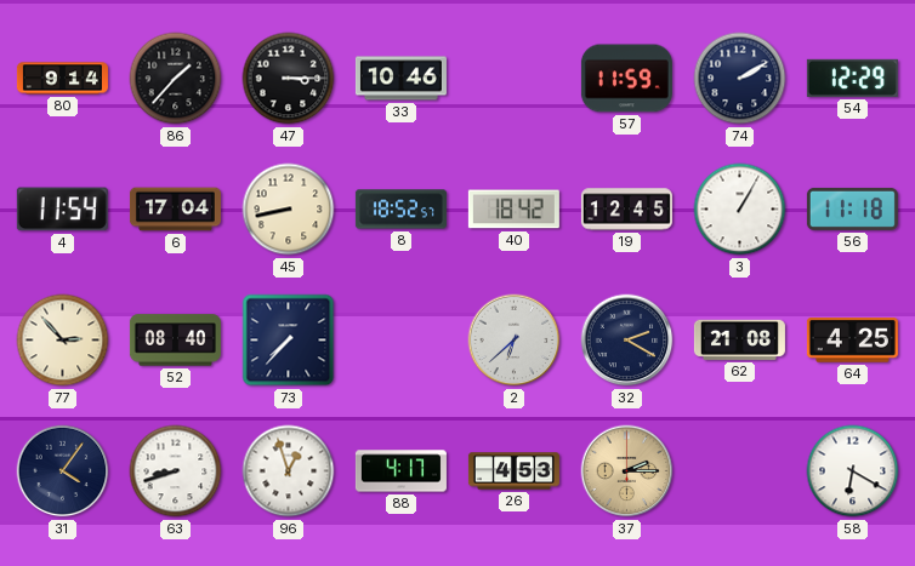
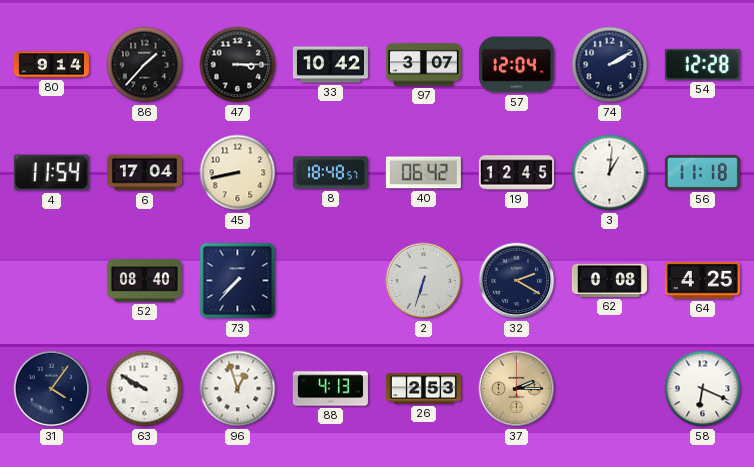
33: 10:46 -> 10:42 (330, 65)
97: none -> 3:07 (423, 65)
57: 11:59 -> 12:04 (516, 65)
54: 12:29 -> 12:28 (702, 64)
8: 18:52 -> 18:48 (330, 173)
40: 18:42 -> 06:42 (423, 173)
3: 1:05 -> 1:01 (610, 173)
77: 2:53 -> none (63, 341)
2: 6:38 -> 6:33 (424, 281)
62: 21:08 -> 0:08 (609, 280)
63: 8:42 -> 9:50 (145, 389)
88: 4:17 -> 4:13 (330, 389)
26: 4:53 -> 2:53 (423, 389)
58: 6:20 -> 6:19 (703, 389)
